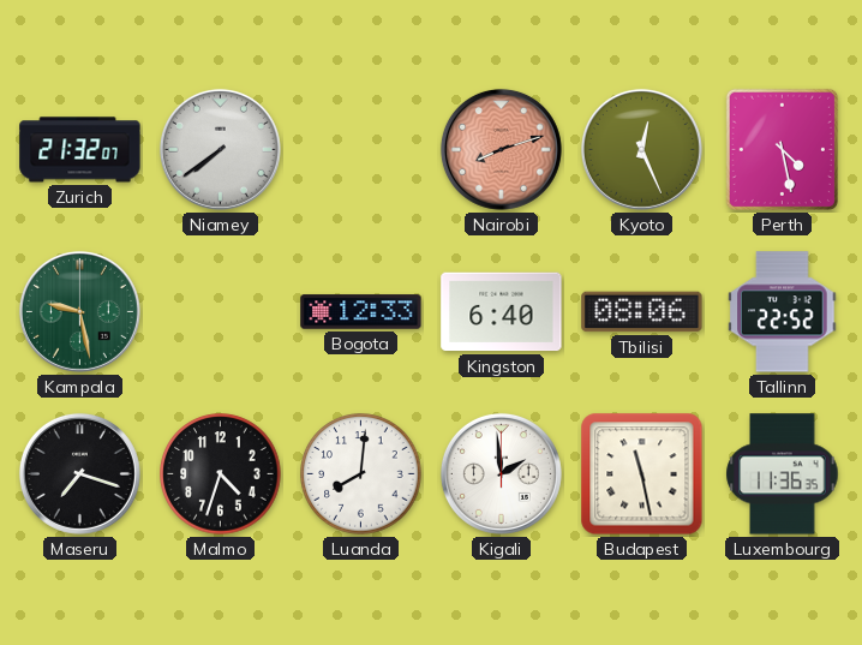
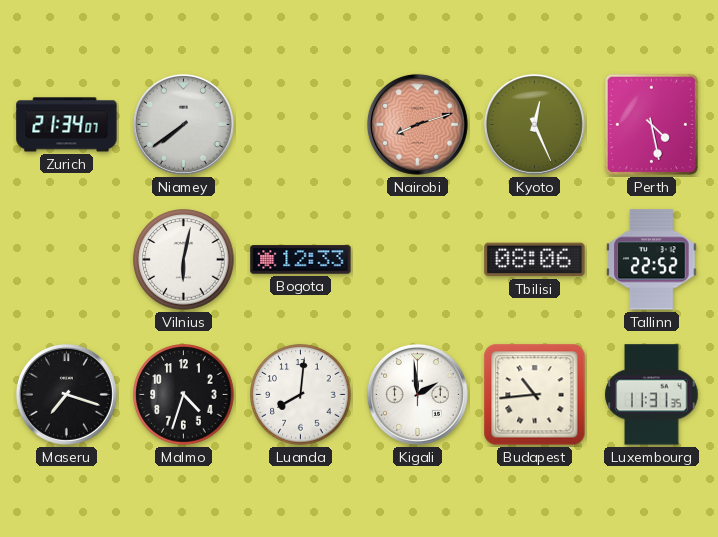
Zurich: 21:32 -> 21:34 (67, 125)
Kampala: 9:28 -> none (79, 311)
Vilnius: none -> 6:02 (184, 260)
Kingston: 6:40 -> none (502, 312)
Budapest: 11:28 -> 10:44 (535, 395)
Luxembourg: 11:36 -> 11:31 (652, 395)
